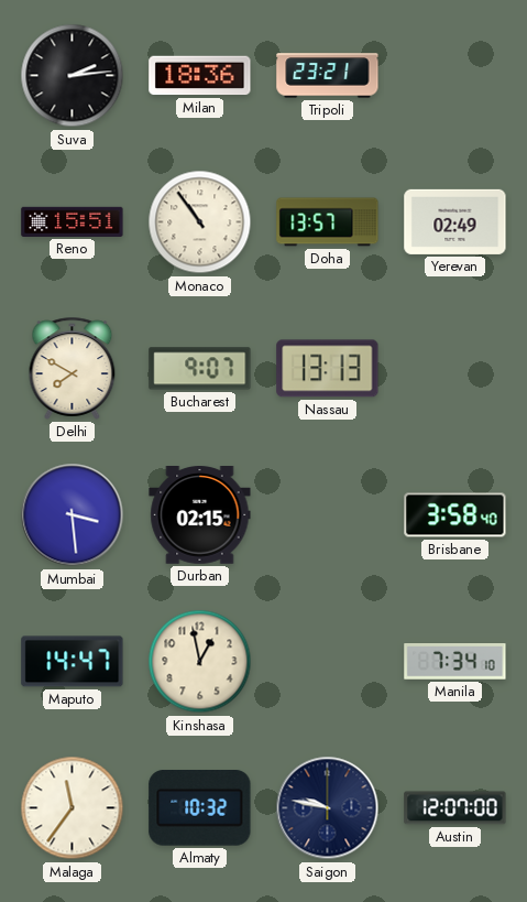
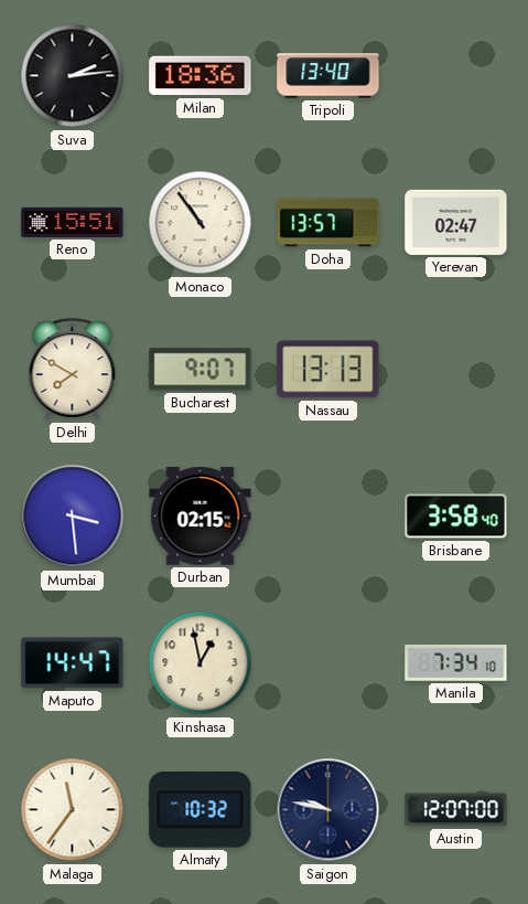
Tripoli: 23:21 -> 13:40 (328, 76)
Yerevan: 02:49 -> 02:47 (456, 222)
